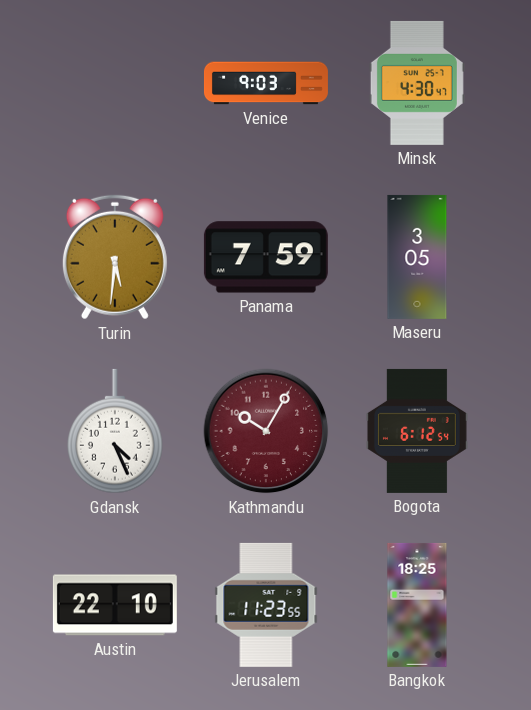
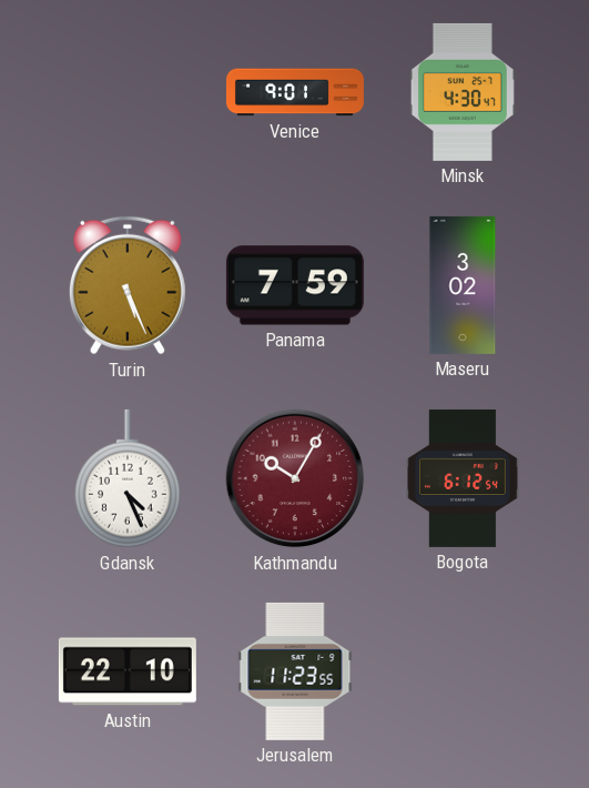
Venice: 9:03 -> 9:01 (295, 92)
Turin: 5:31 -> 5:26 (128, 285)
Maseru: 3:05 -> 3:02 (463, 285)
Bangkok: 18:25 -> none (417, 605)
